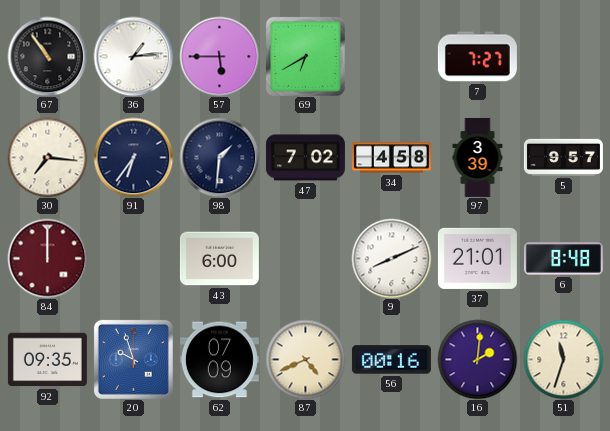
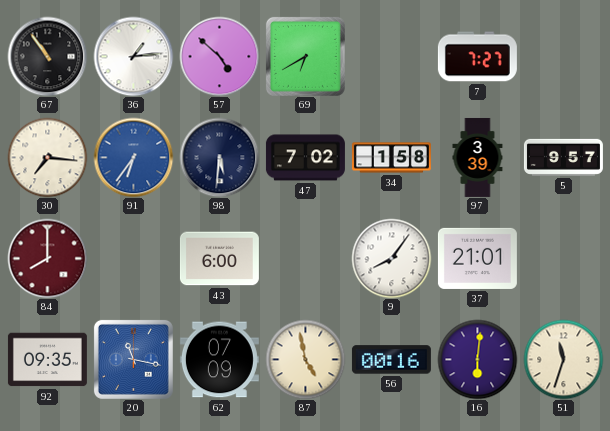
57: 5:45 -> 4:52 (219, 56)
91 dial: navy -> blue (133, 157)
98: 1:31 -> 5:31 (219, 157)
34: 4:58 -> 1:58 (391, 158)
84: 12:00 -> 8:00 (47, 258)
9: 8:11 -> 8:06 (391, 258)
6: 8:48 -> none (563, 259)
20: 9:57 -> 11:17 (133, 359)
87: 4:41 -> 4:58 (305, 359)
16: 2:01 -> 6:01 (477, 359)
